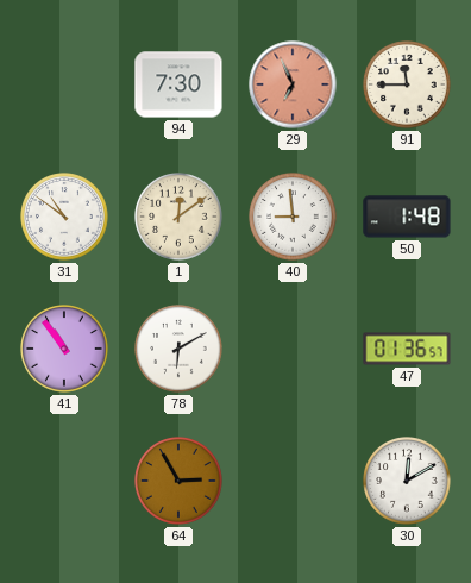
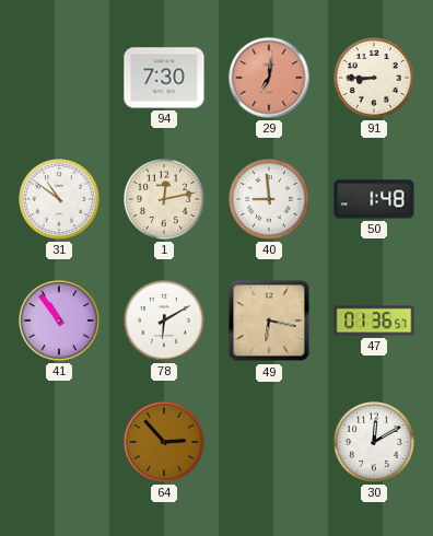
29: 6:56 -> 7:01 (269, 78)
91: 11:45 -> 8:45 (374, 78)
1: 12:09 -> 12:13 (164, 199)
49: none -> 6:17 (269, 321)
64: 2:55 -> 2:53 (164, 442)
